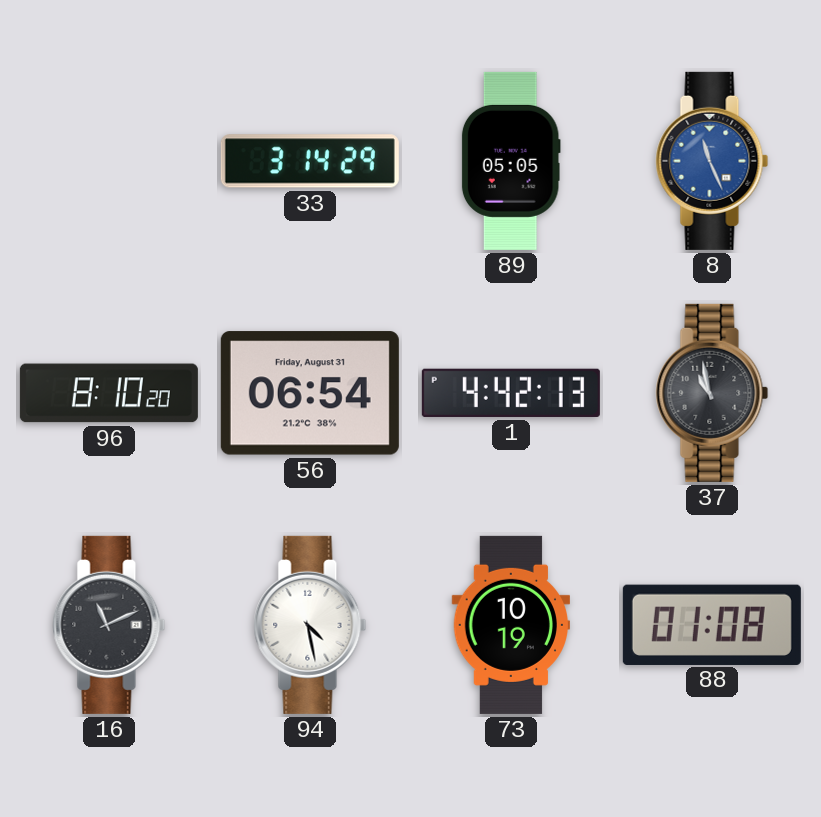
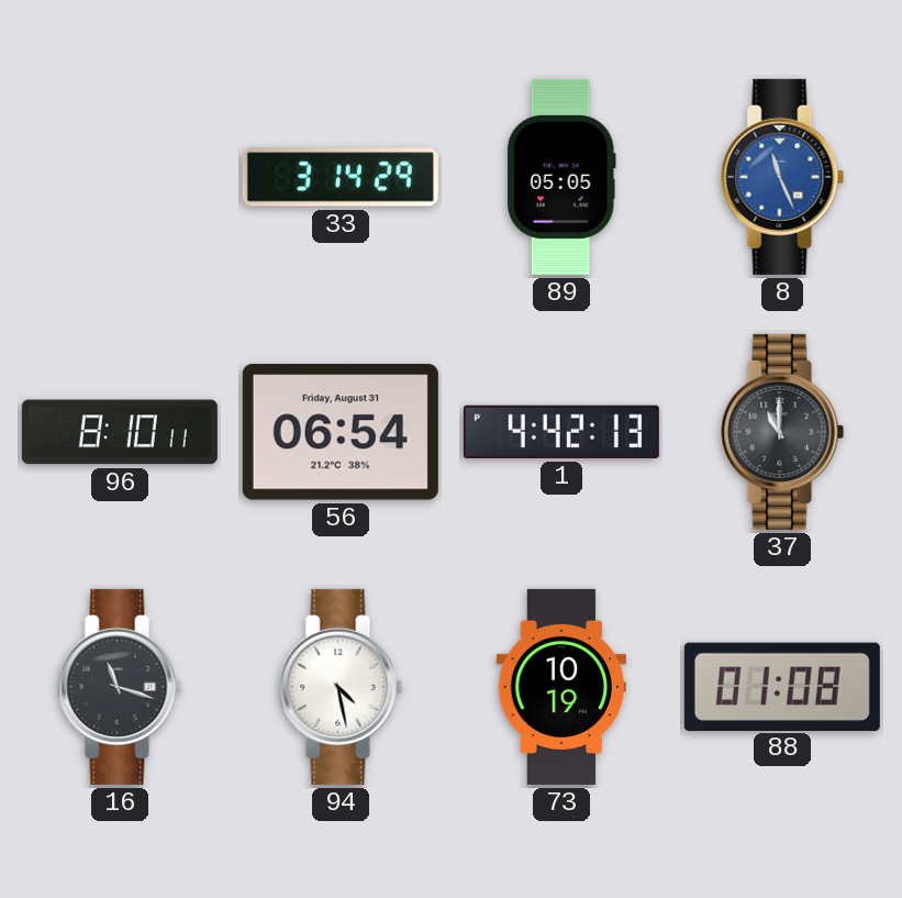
96: 8:10:20 -> 8:10:11 (120, 432)
37: 10:58 -> 11:00 (782, 432)
16: 11:11 -> 11:18 (120, 687)
